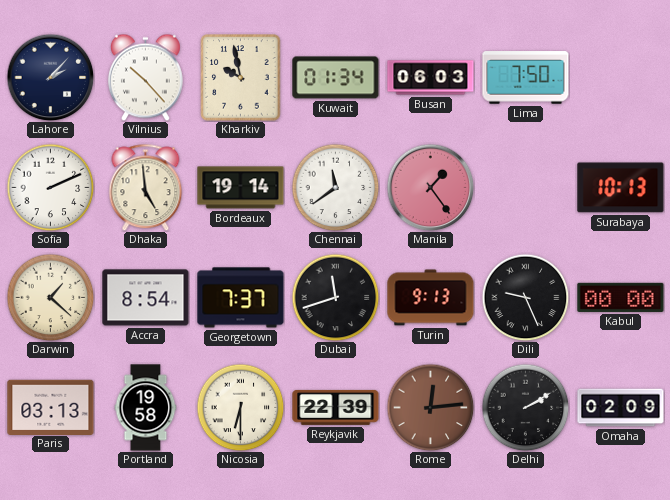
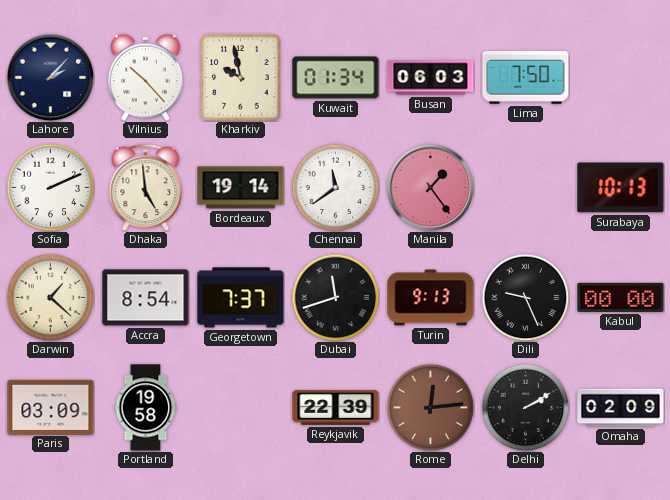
Paris: 03:13 -> 03:09 (51, 407)
Nicosia: 6:30 -> none (240, 407)
